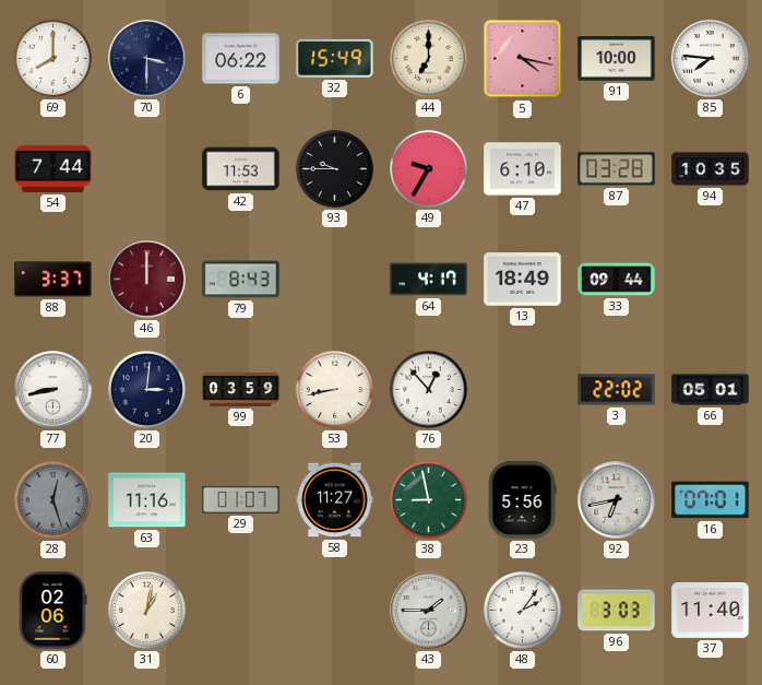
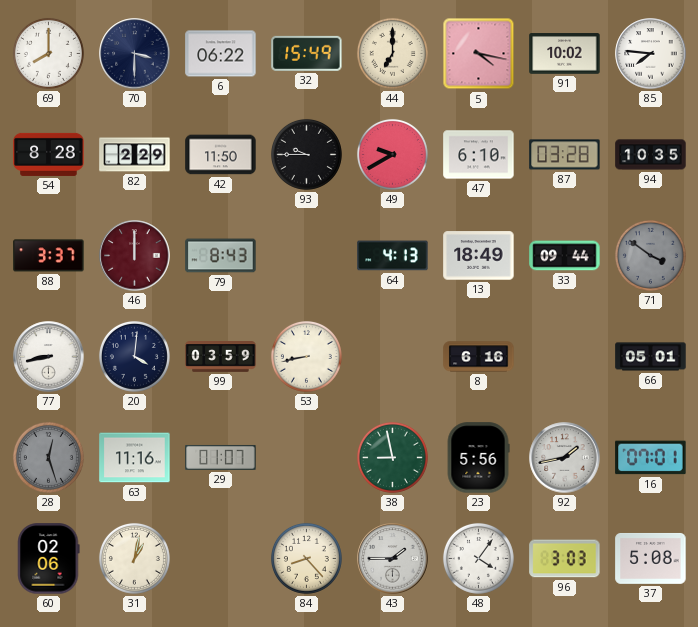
91: 10:00 -> 10:02 (565, 54)
54: 7:44 -> 8:28 (49, 154)
82: none -> 2:29 (135, 155)
42: 11:53 -> 11:50 (221, 155)
49: 9:35 -> 9:40 (392, 154)
64: 4:17 -> 4:13 (393, 256)
71: none -> 3:51 (650, 255)
20: 3:01 -> 4:01 (134, 356)
76: 12:53 -> none (428, 389)
8: none -> 6:16 (479, 357)
3: 22:02 -> none (617, 390)
58: 11:27 -> none (335, 500)
92: 6:43 -> 1:43 (565, 458)
84: none -> 8:23 (306, 558)
48: 2:06 -> 4:06 (478, 558)
37: 11:40 -> 5:08 (651, 558)
